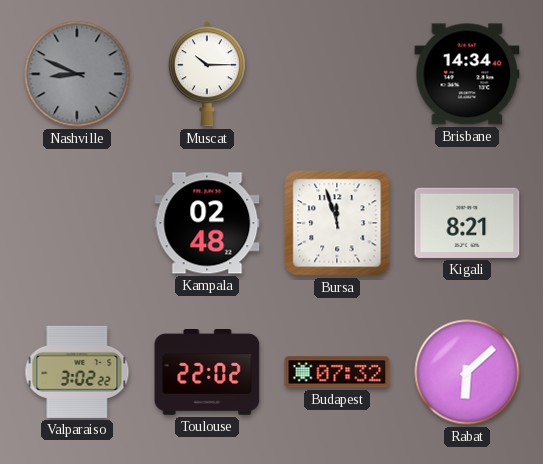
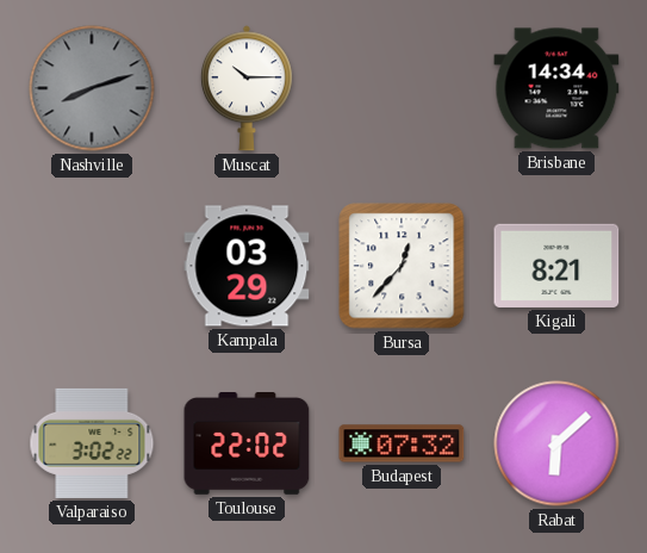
Nashville: 8:49 -> 8:12 (92, 88)
Kampala: 02:48 -> 03:29 (247, 266)
Bursa: 11:57 -> 12:37 (402, 266)
